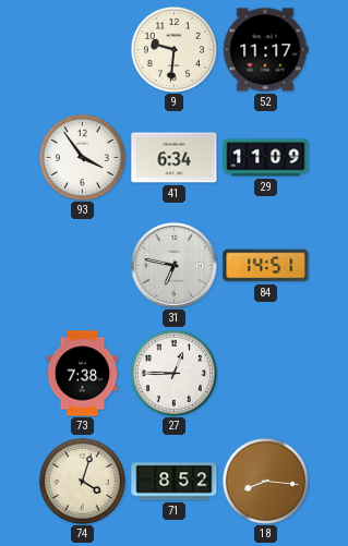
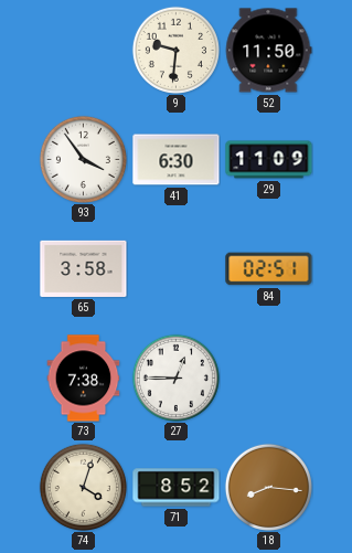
52: 11:17 -> 11:50 (268, 51)
41: 6:34 -> 6:30 (177, 160)
65: none -> 3:58 (84, 268)
31: 6:47 -> none (175, 266)
84: 14:51 -> 02:51 (269, 269)
